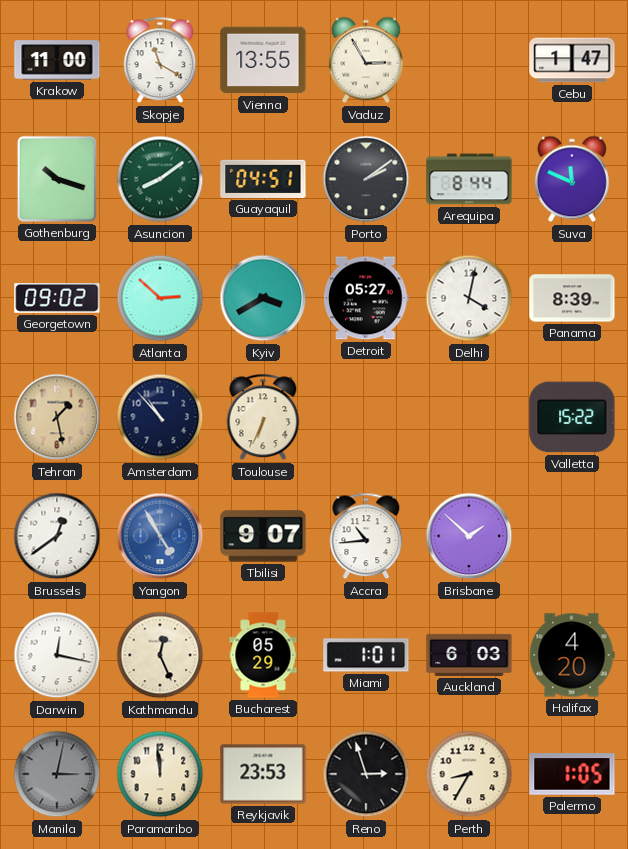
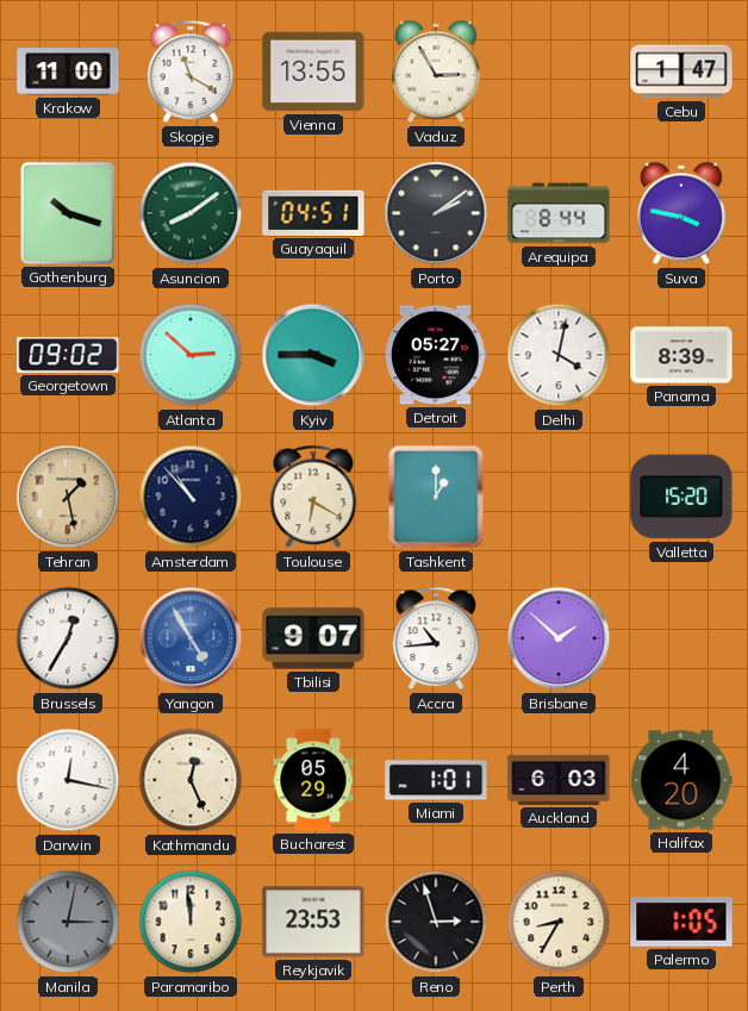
Suva: 11:49 -> 3:47 (681, 213)
Kyiv: 3:40 -> 3:45 (313, 355)
Toulouse: 6:34 -> 6:20 (313, 497)
Tashkent: none -> 1:00 (436, 497)
Valletta: 15:22 -> 15:20 (681, 497)
Brussels: 12:39 -> 12:35 (68, 638)
